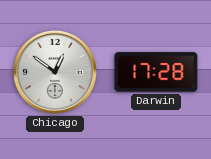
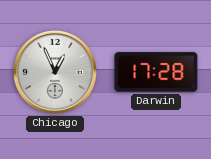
Chicago: 12:51 -> 12:56 (55, 72)
